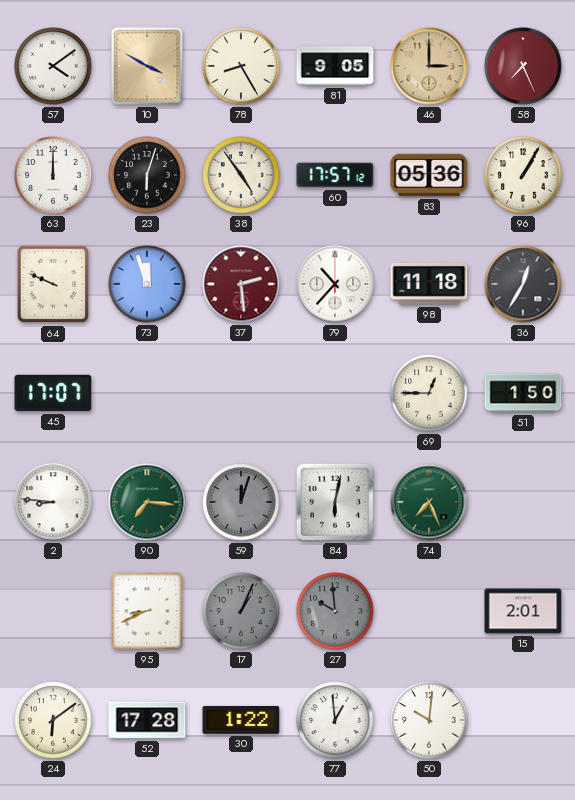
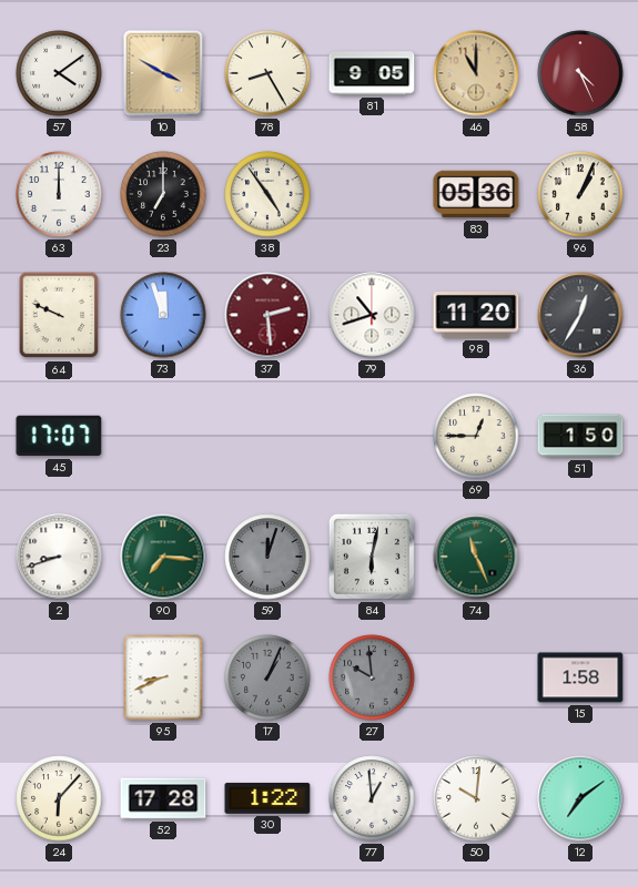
46: 3:00 -> 11:00 (476, 73)
58: 7:26 -> 4:26 (580, 73)
23: 6:03 -> 7:00 (163, 194)
60: 17:57 -> none (335, 175)
96: 1:05 -> 1:04 (580, 194)
79: 10:37 -> 10:42 (372, 315)
98: 11:18 -> 11:20 (476, 316)
2: 8:46 -> 8:42 (59, 557)
74: 7:26 -> 11:26 (476, 557)
15: 2:01 -> 1:58 (580, 677)
24: 6:09 -> 6:07 (59, 798)
12: none -> 7:09 (580, 798)
